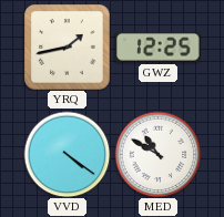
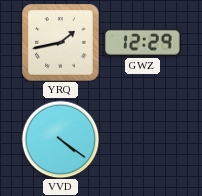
GWZ: 12:25 -> 12:29 (143, 43)
MED: 10:50 -> none (157, 154)
